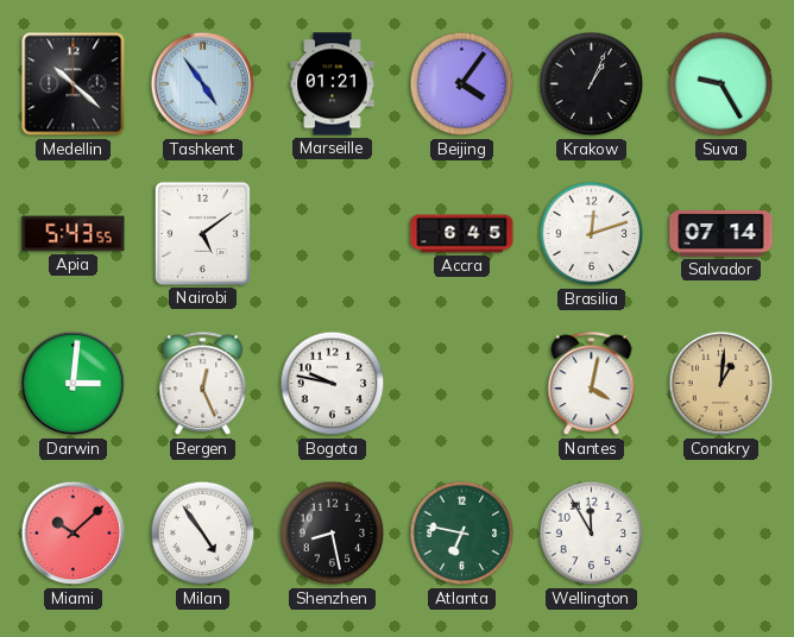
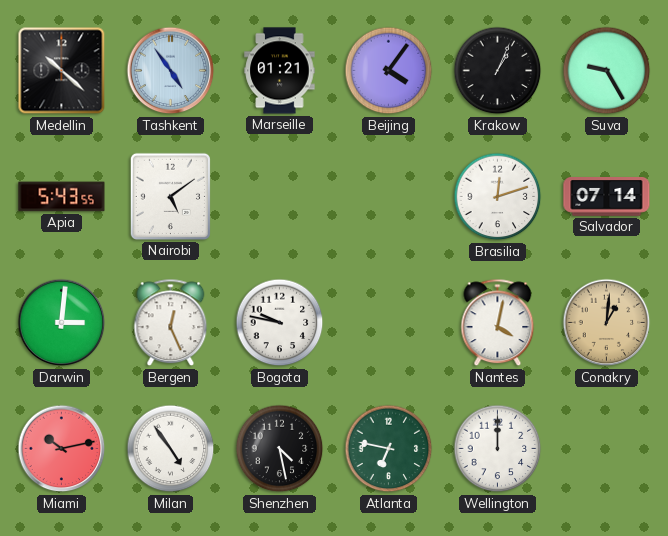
Accra: 6:45 -> none (462, 234)
Miami: 10:08 -> 10:13 (62, 449)
Shenzhen: 8:28 -> 4:28 (280, 449)
Wellington: 11:55 -> 12:00 (498, 449)
